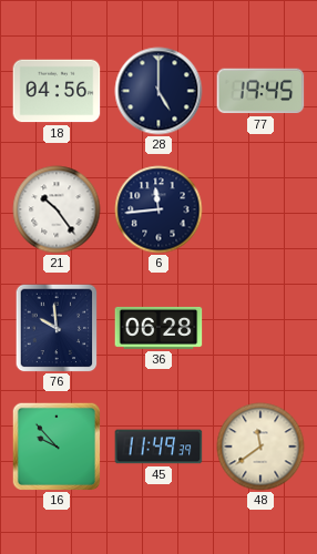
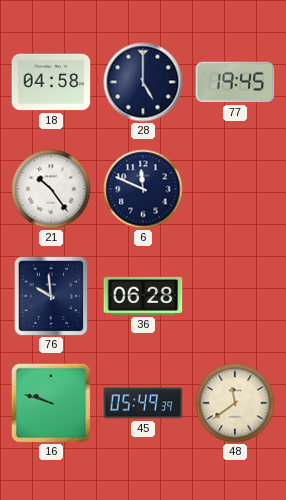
18: 04:56 -> 04:58 (51, 82)
6: 11:44 -> 11:49 (143, 189)
16: 9:53 -> 9:48 (50, 402)
45: 11:49 -> 05:49 (143, 403)
